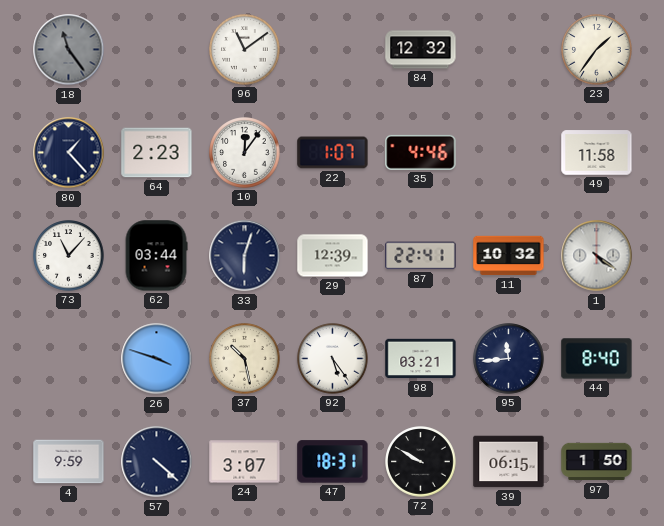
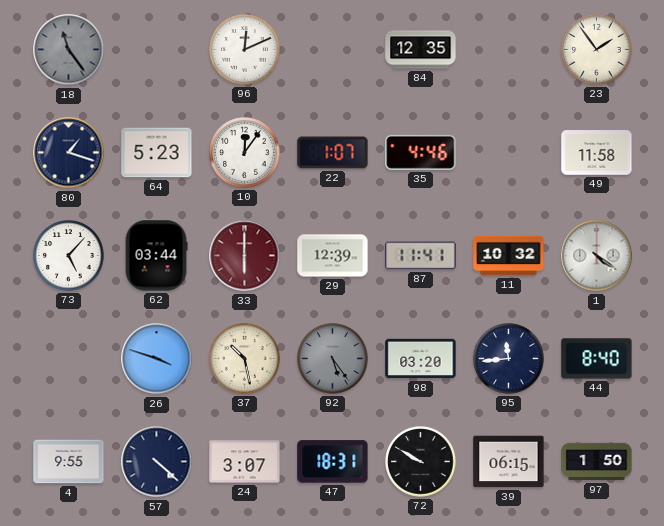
96: 11:09 -> 12:11 (245, 50)
84: 12:32 -> 12:35 (421, 50)
23: 1:36 -> 1:54 (597, 50)
80: 1:23 -> 1:18 (69, 153)
64: 2:23 -> 5:23 (157, 153)
73: 11:07 -> 5:07 (69, 256)
33: 6:03 -> 6:00 (245, 256)
33 dial: navy -> burgundy (245, 256)
87: 22:41 -> 11:41 (421, 256)
92 dial: white -> grey (333, 359)
98: 03:21 -> 03:20 (421, 359)
4: 9:59 -> 9:55 (69, 462)
